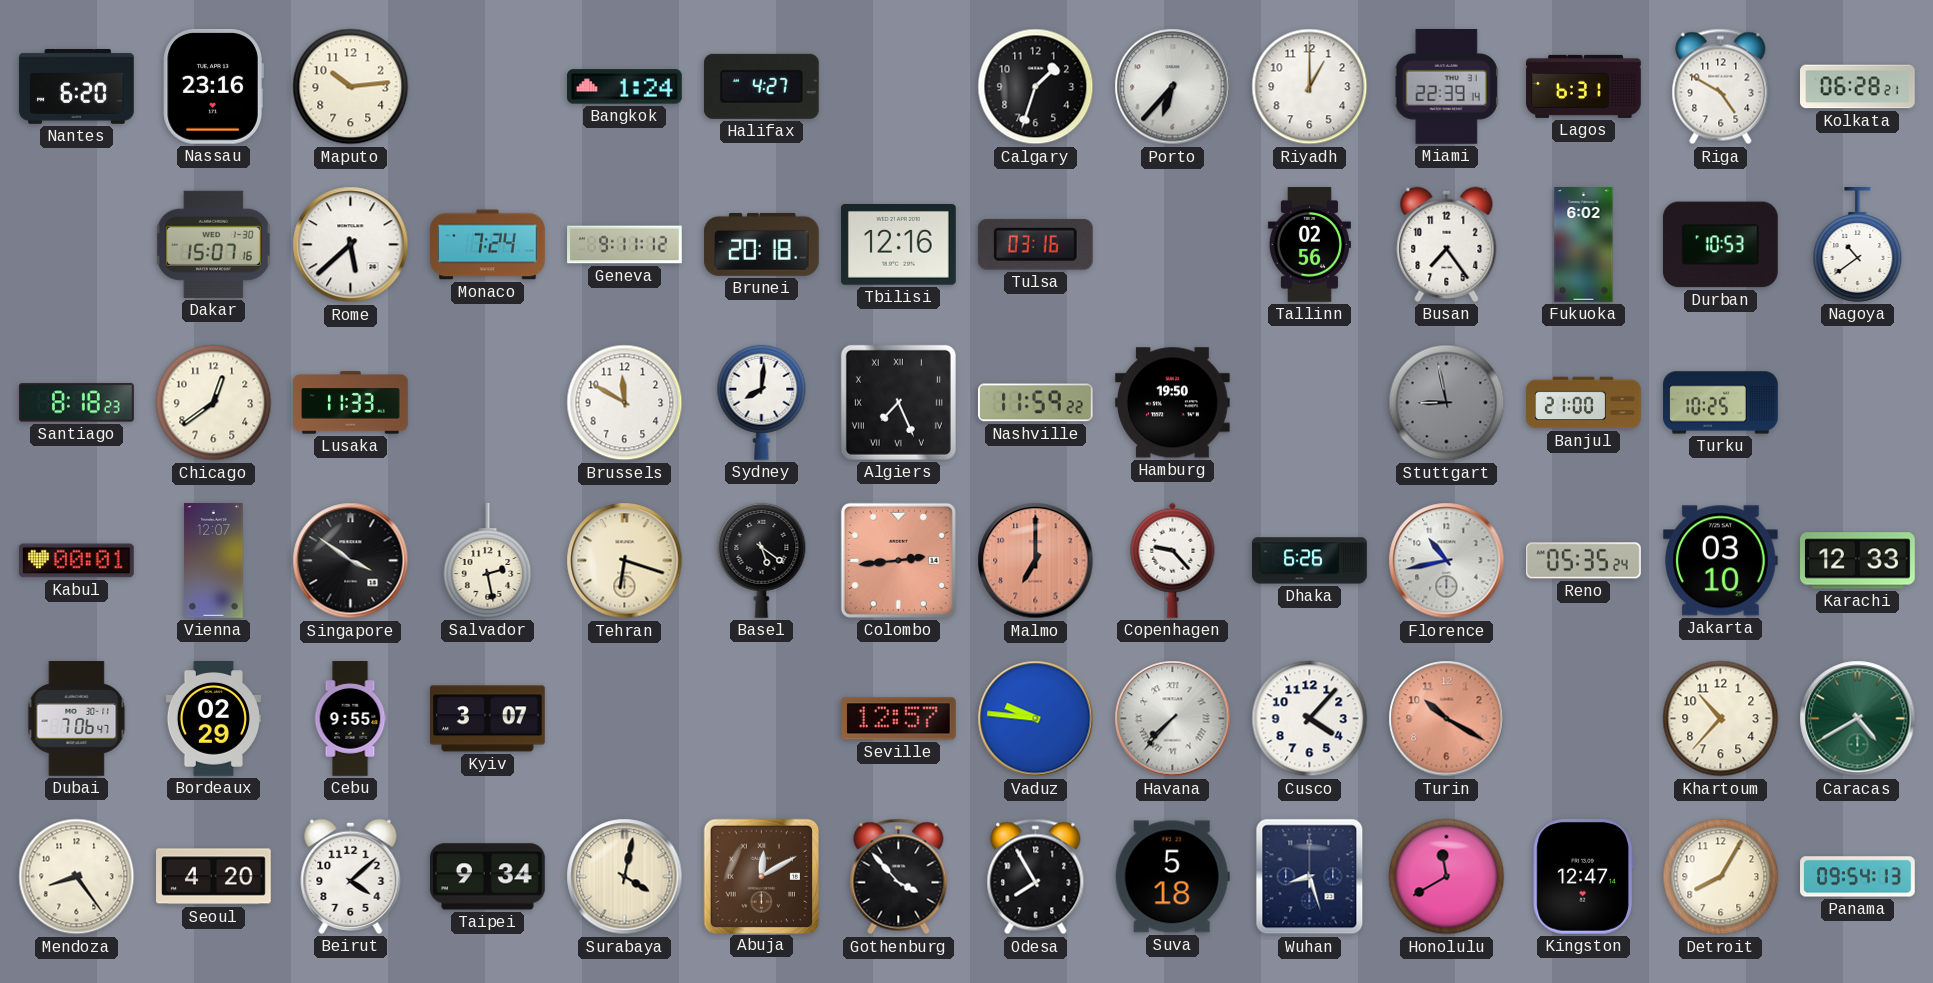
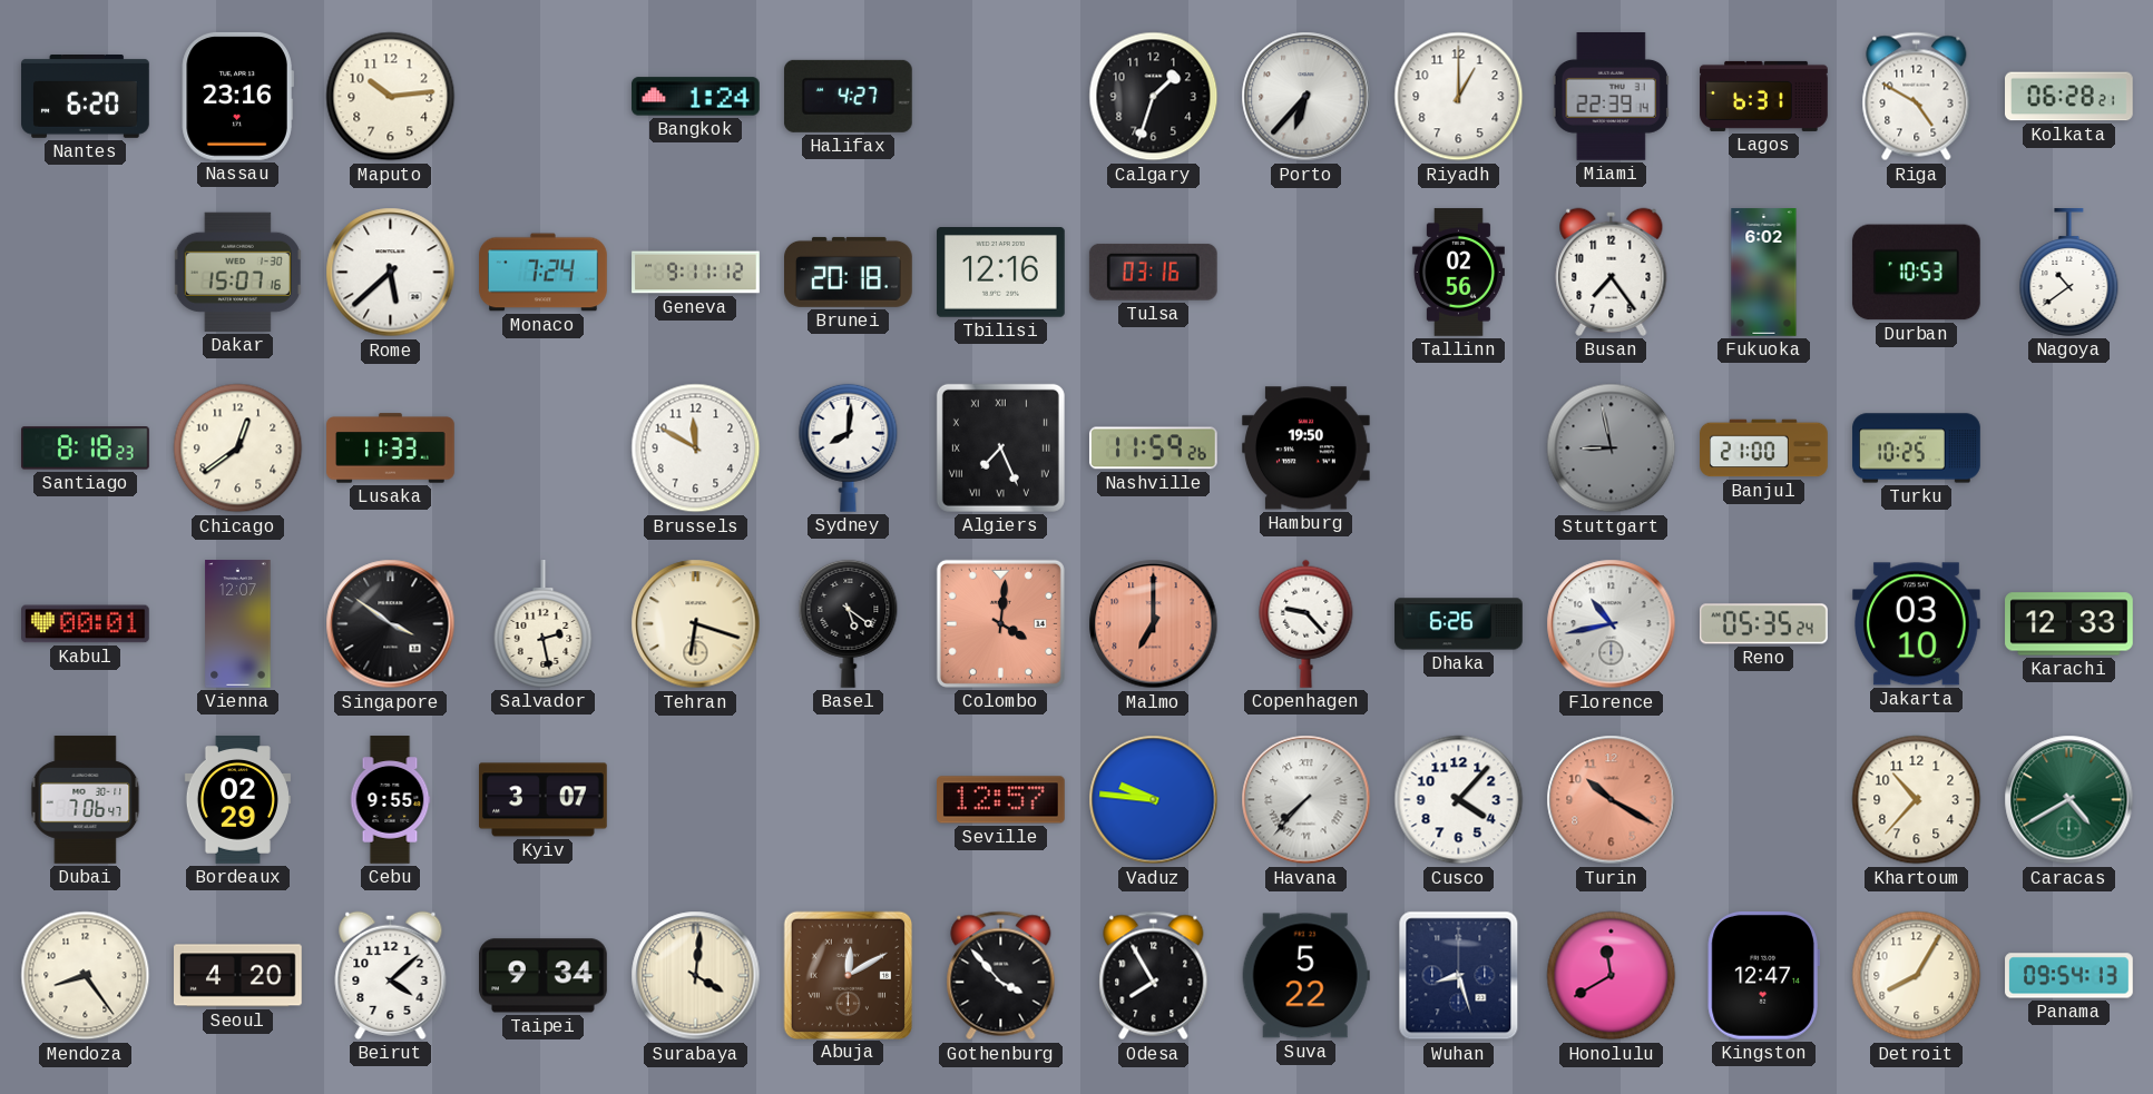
Nashville: 11:59:22 -> 11:59:26 (1153, 449)
Colombo: 2:44 -> 4:01 (1000, 623)
Surabaya: 4:02 -> 4:01 (696, 976)
Suva: 5:18 -> 5:22 (1305, 976)
